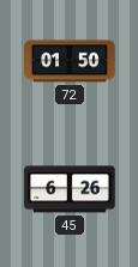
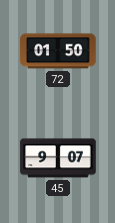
45: 6:26 -> 9:07 (58, 158)
